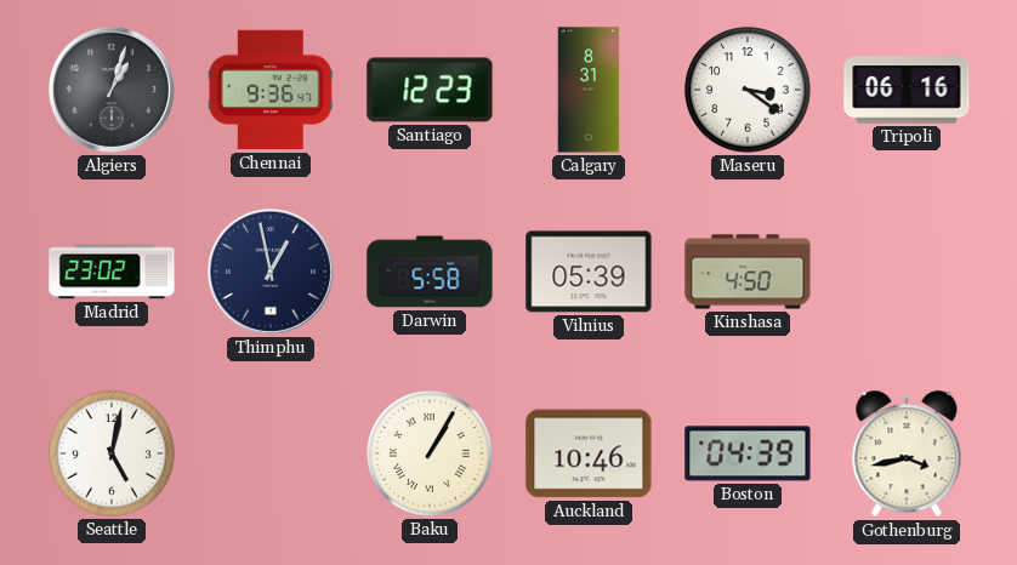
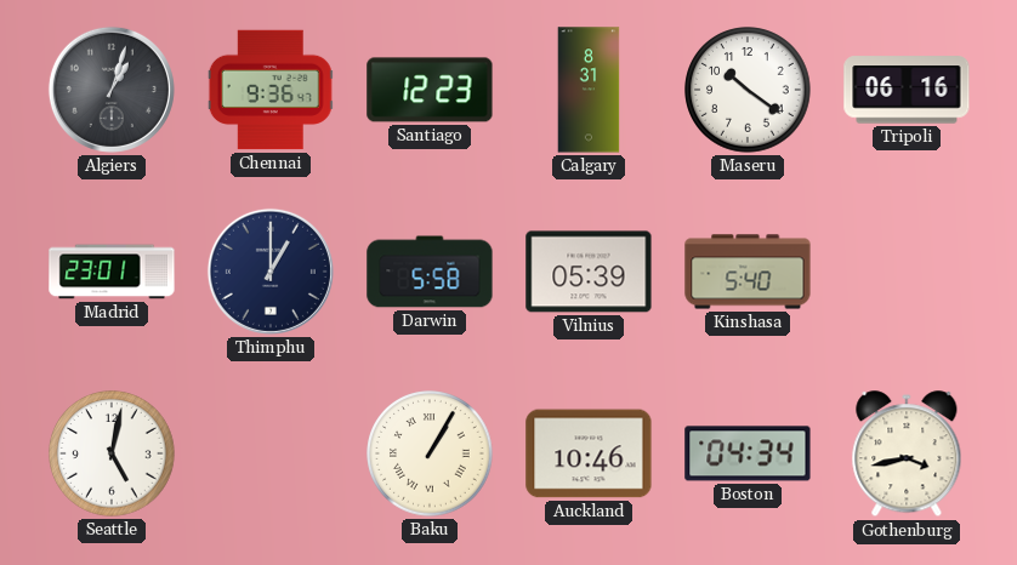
Maseru: 3:21 -> 10:21 (748, 90)
Madrid: 23:02 -> 23:01 (112, 272)
Thimphu: 12:58 -> 1:00 (271, 272)
Kinshasa: 4:50 -> 5:40 (748, 272)
Boston: 04:39 -> 04:34 (748, 453)
